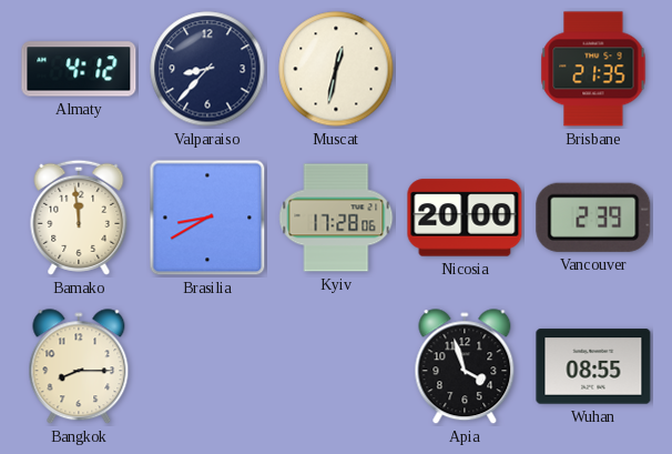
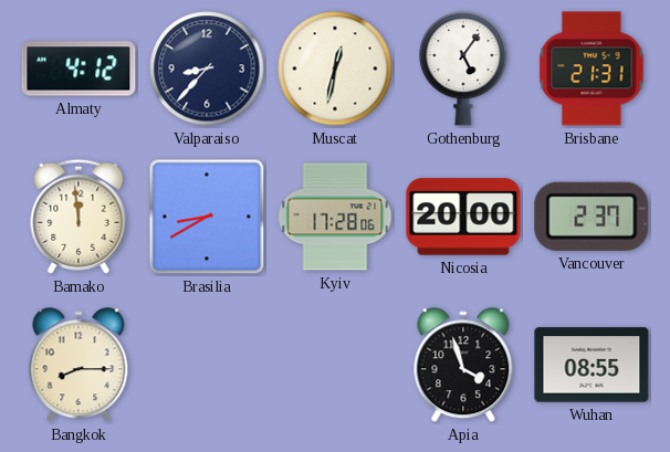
Gothenburg: none -> 5:06 (463, 69)
Brisbane: 21:35 -> 21:31 (592, 69)
Vancouver: 2:39 -> 2:37 (592, 217)
